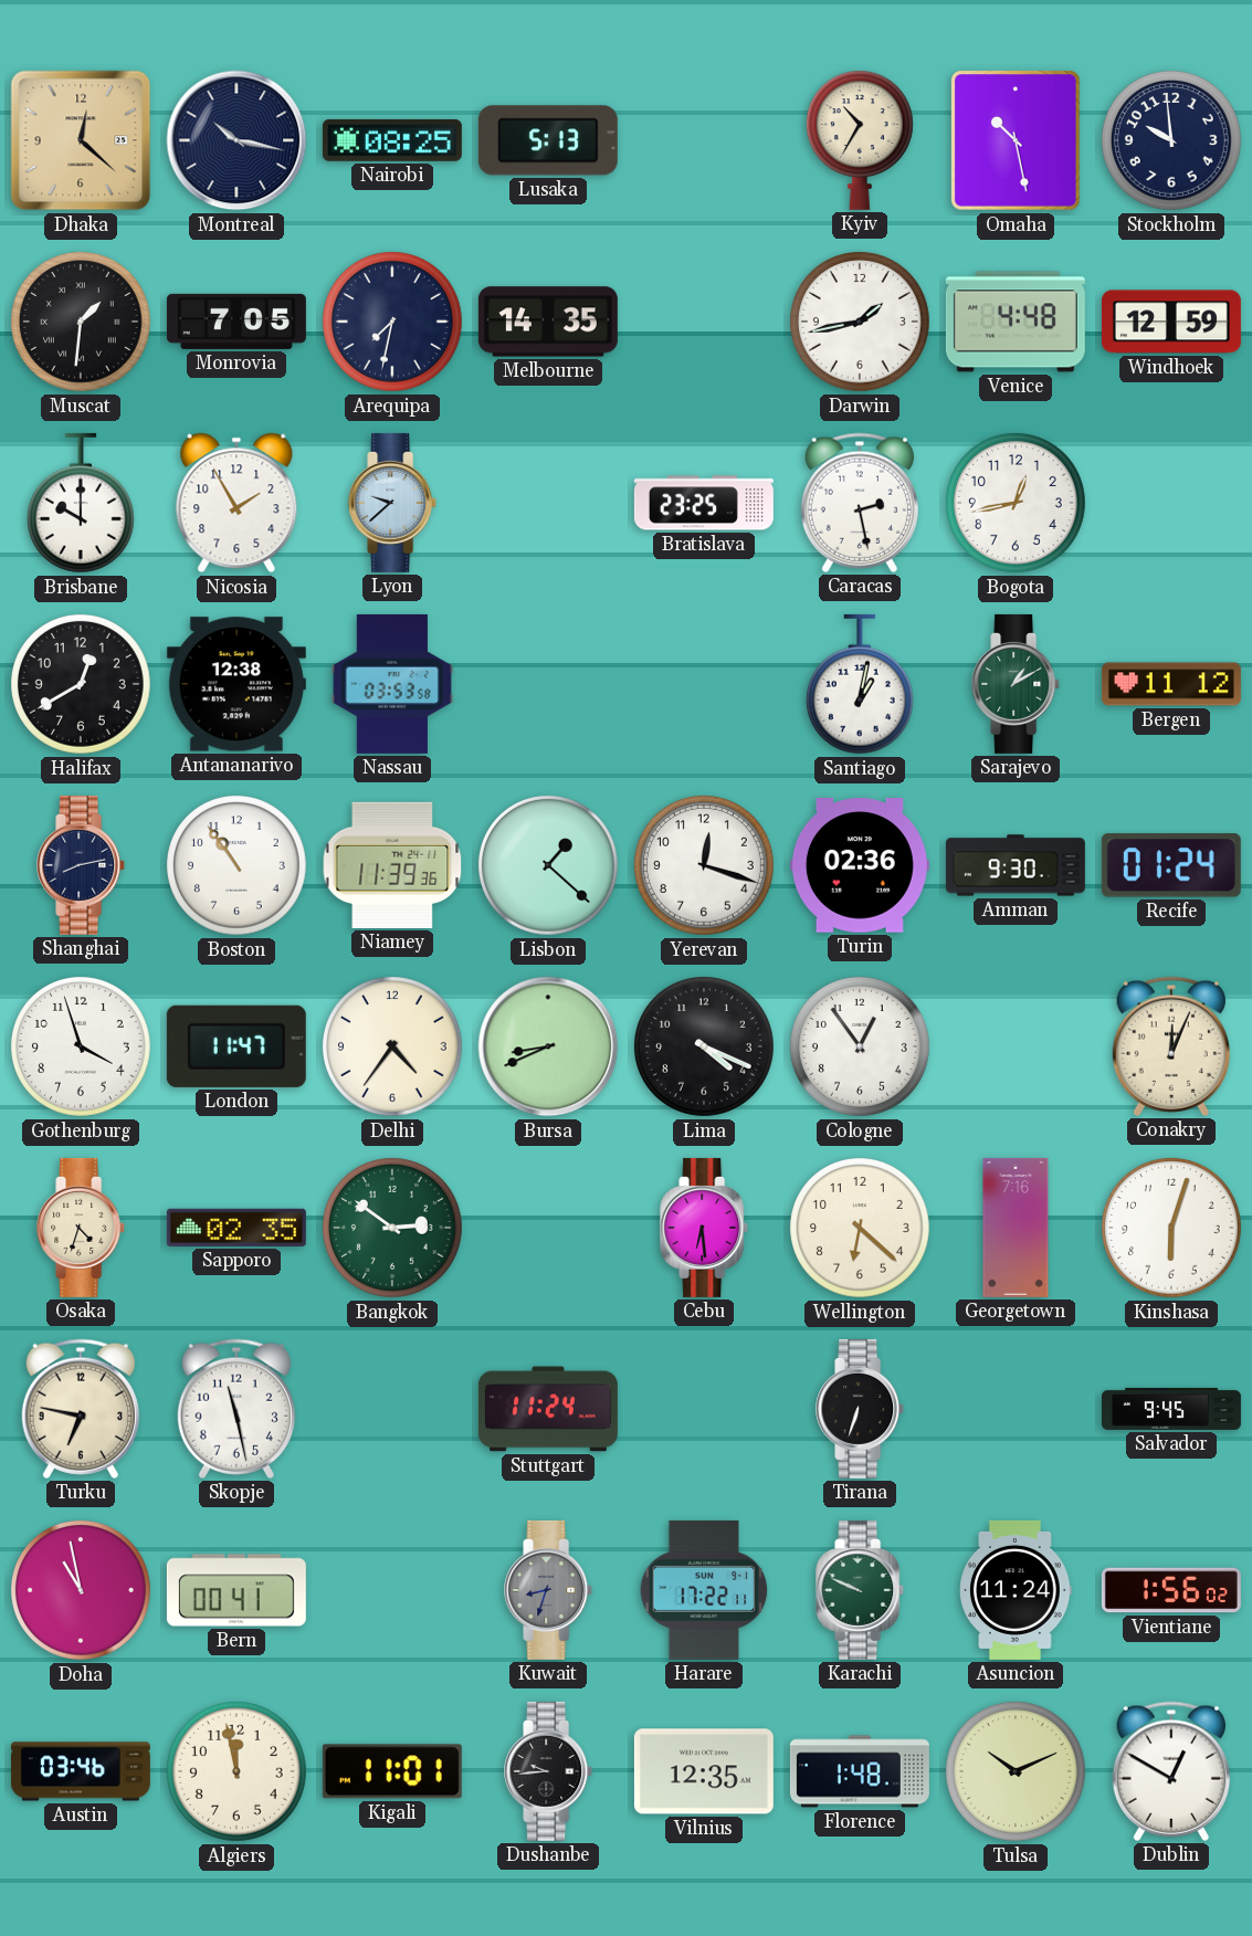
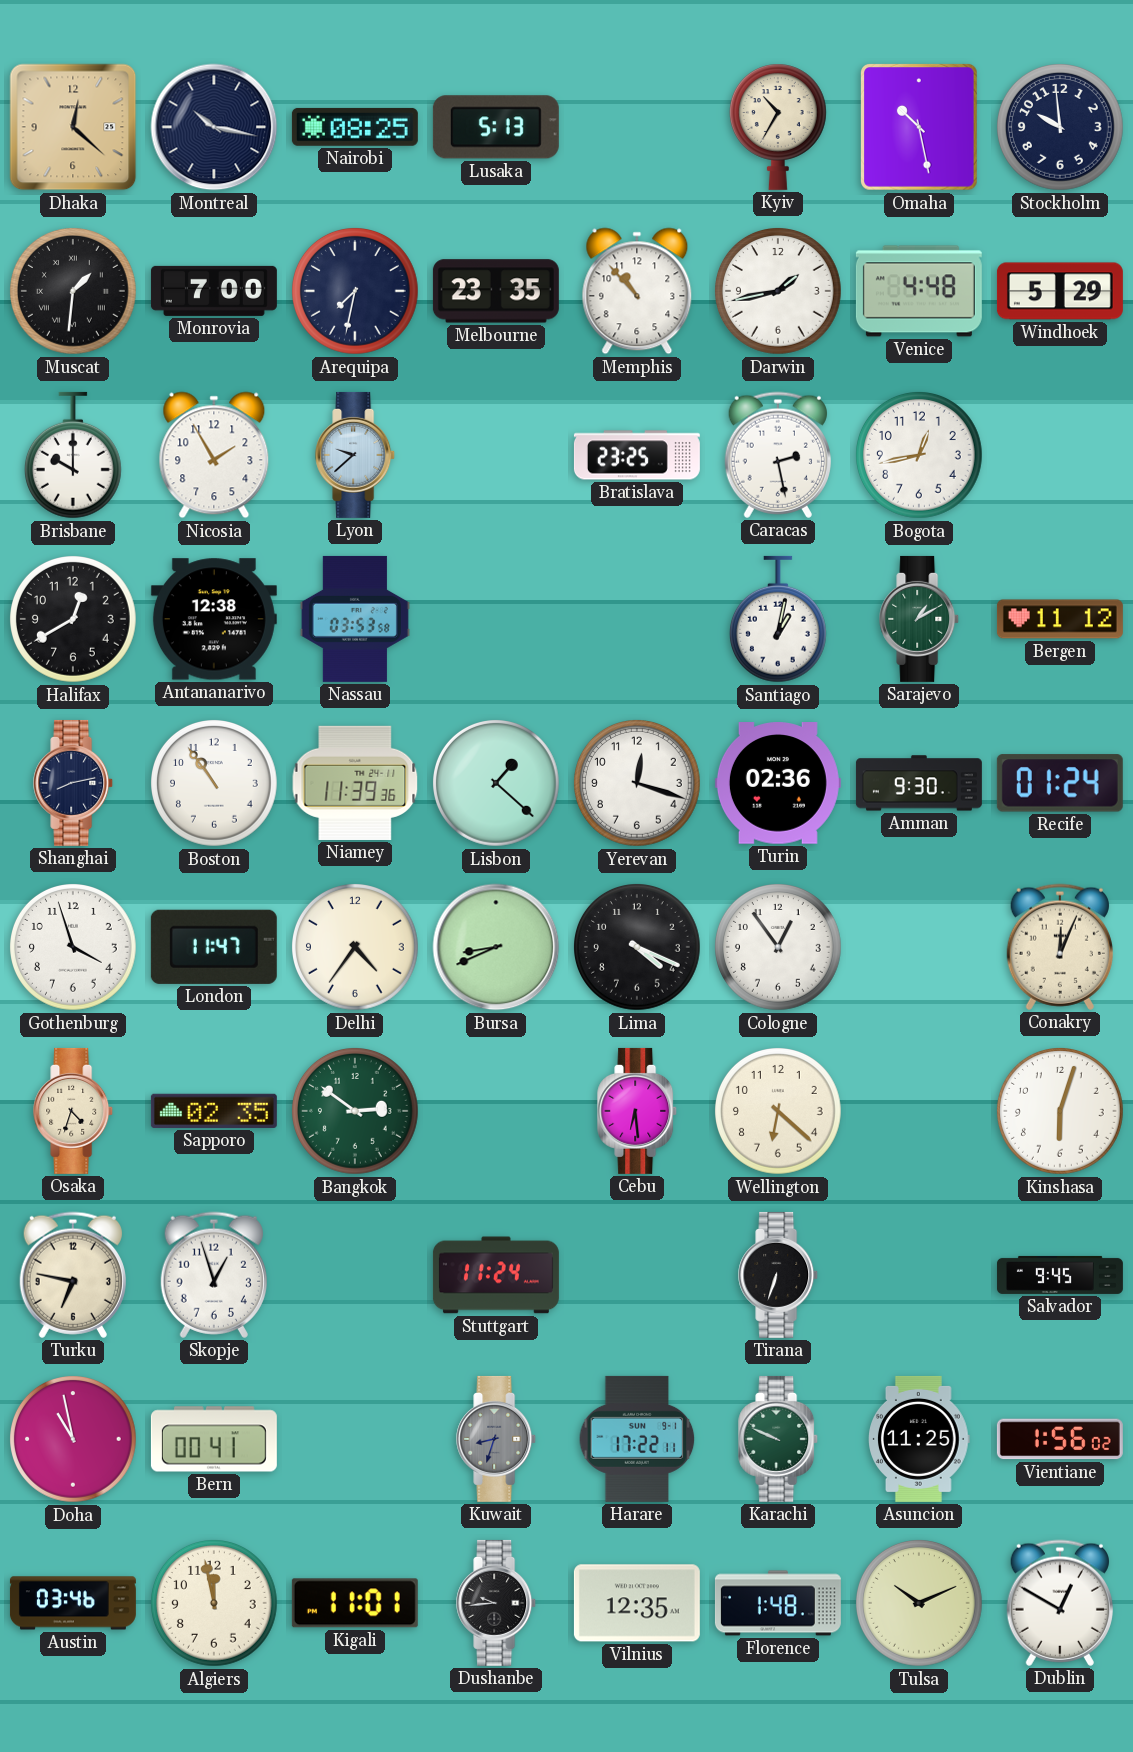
Monrovia: 7:05 -> 7:00 (214, 291)
Melbourne: 14:35 -> 23:35 (496, 291)
Memphis: none -> 10:53 (637, 291)
Windhoek: 12:59 -> 5:29 (1060, 291)
Georgetown: 7:16 -> none (1016, 1228)
Skopje: 11:28 -> 12:57 (214, 1275)
Asuncion: 11:24 -> 11:25 (920, 1439)
